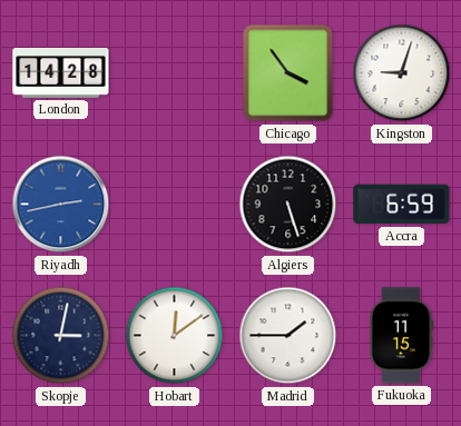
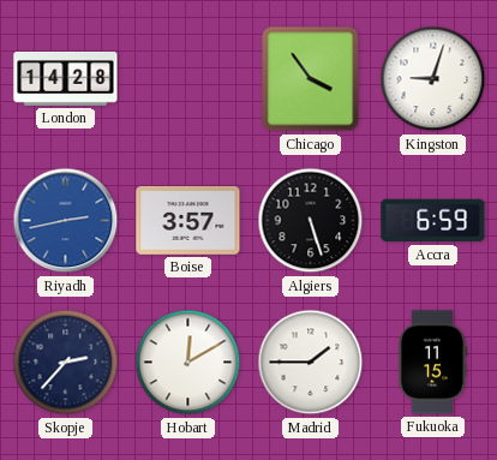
Boise: none -> 3:57 (188, 220)
Skopje: 3:02 -> 2:37 (66, 363)
Hobart: 12:09 -> 12:10 (188, 363)
